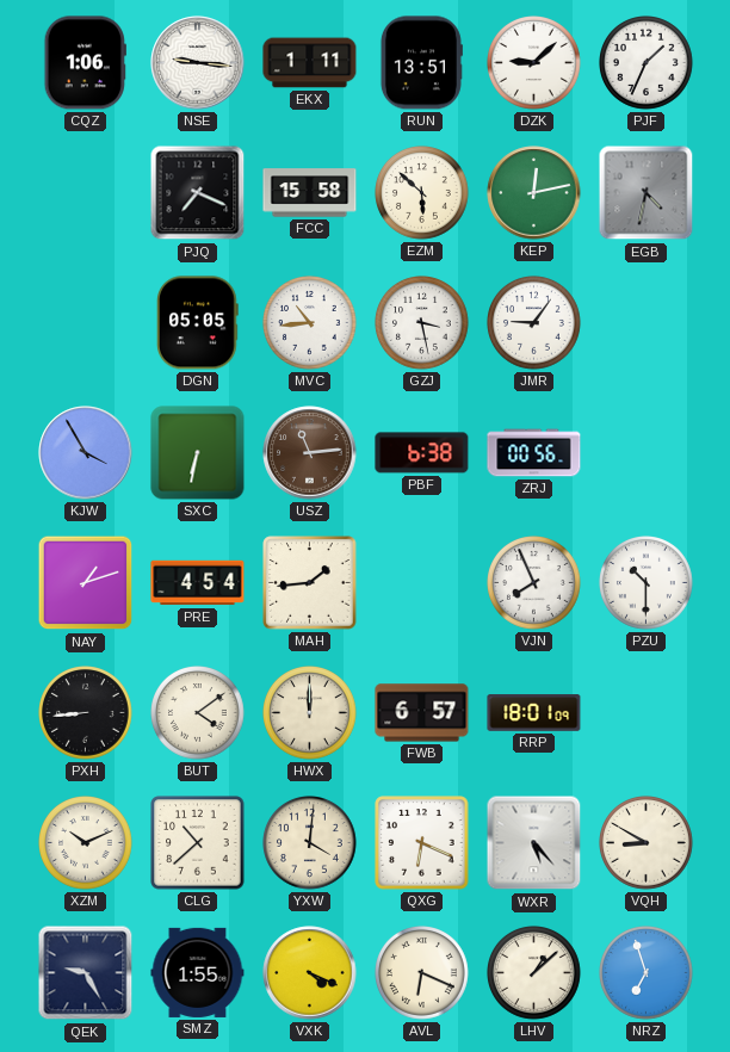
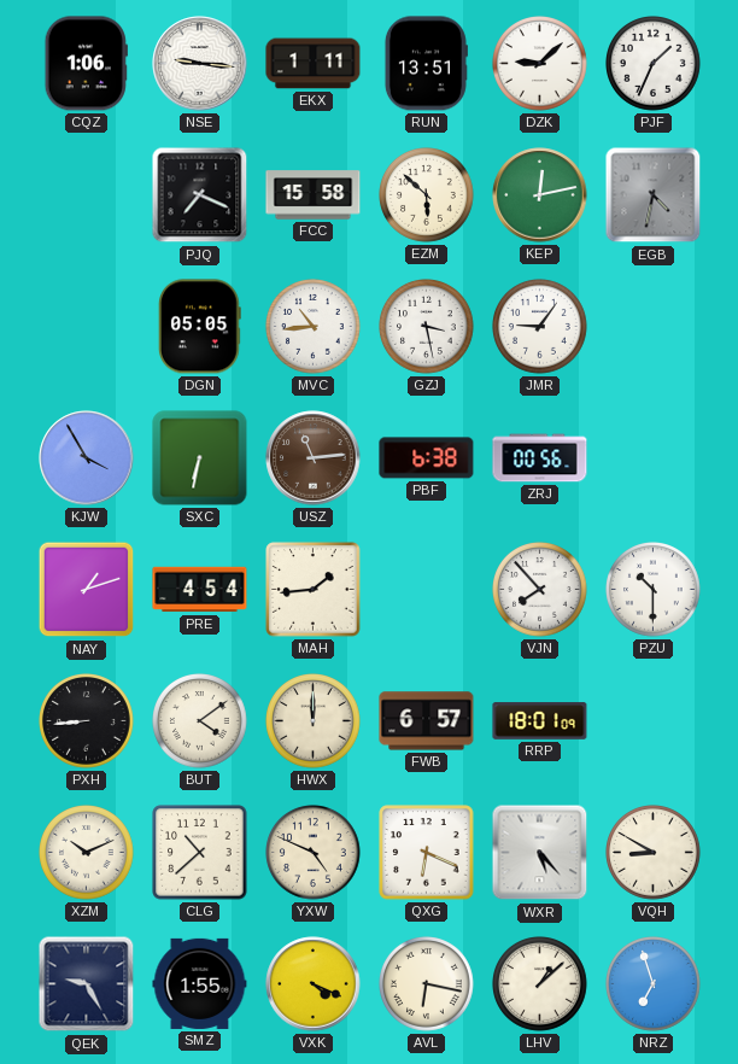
VJN: 7:56 -> 7:53 (540, 590)
YXW: 4:01 -> 4:49 (314, 853)
AVL: 6:19 -> 6:17 (427, 984)
